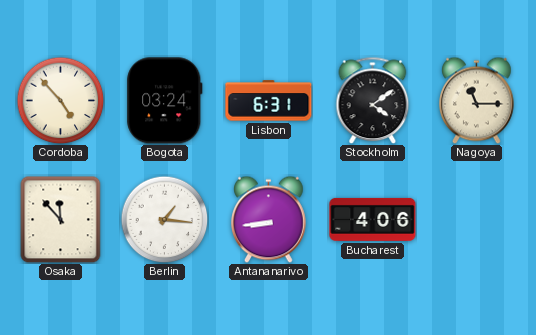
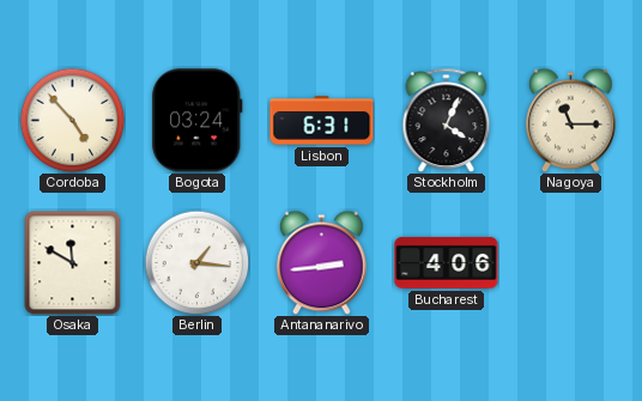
Stockholm: 4:09 -> 4:04 (447, 120)
Osaka: 11:53 -> 11:50 (73, 262)
Antananarivo: 8:44 -> 2:44 (322, 262)
